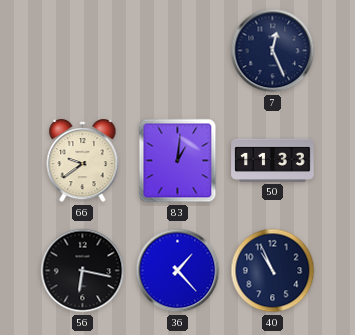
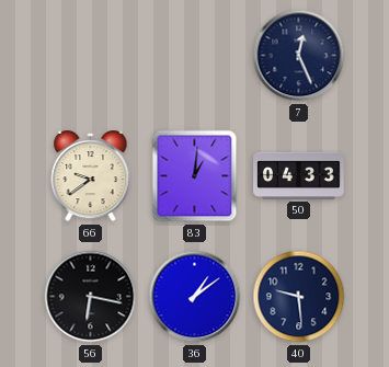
50: 11:33 -> 04:33 (299, 175)
36: 1:23 -> 1:09 (195, 297)
40: 10:56 -> 9:29 (299, 297)
